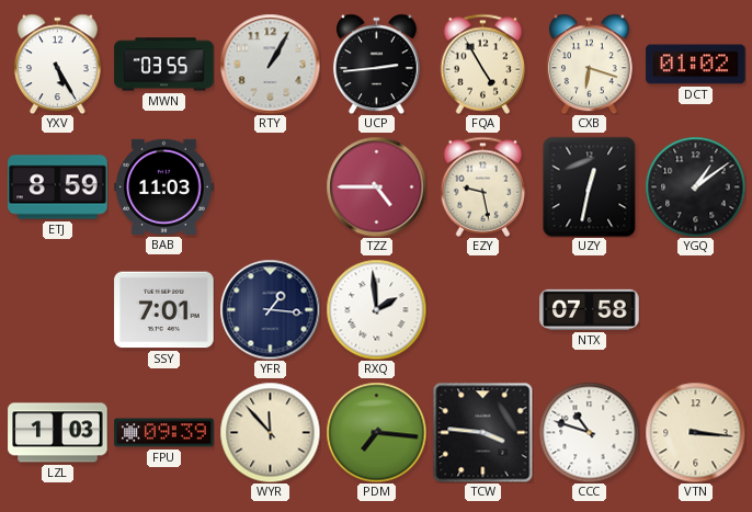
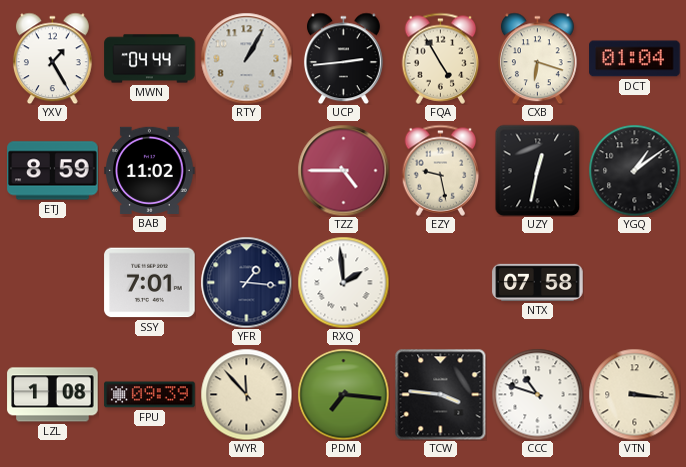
YXV: 5:25 -> 1:25 (52, 58)
MWN: 03:55 -> 04:44 (150, 59)
DCT: 01:02 -> 01:04 (635, 59)
BAB: 11:03 -> 11:02 (150, 170)
LZL: 1:03 -> 1:08 (53, 395)
